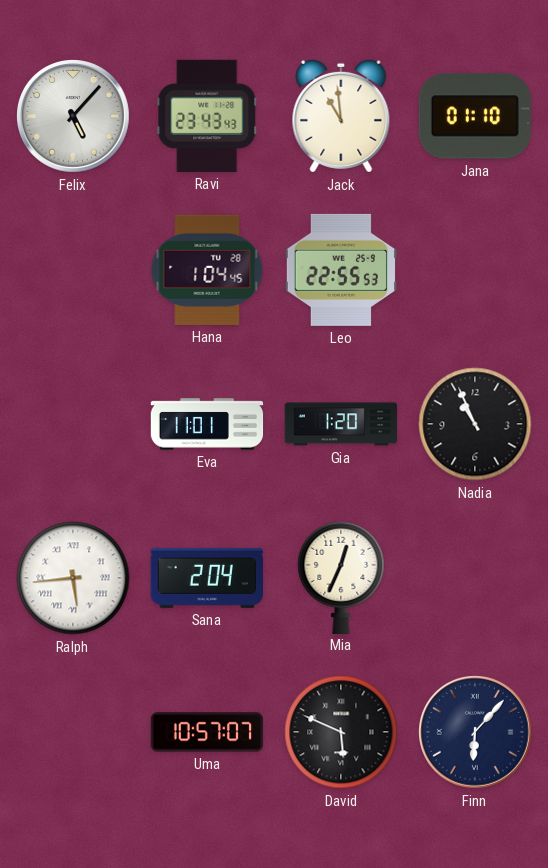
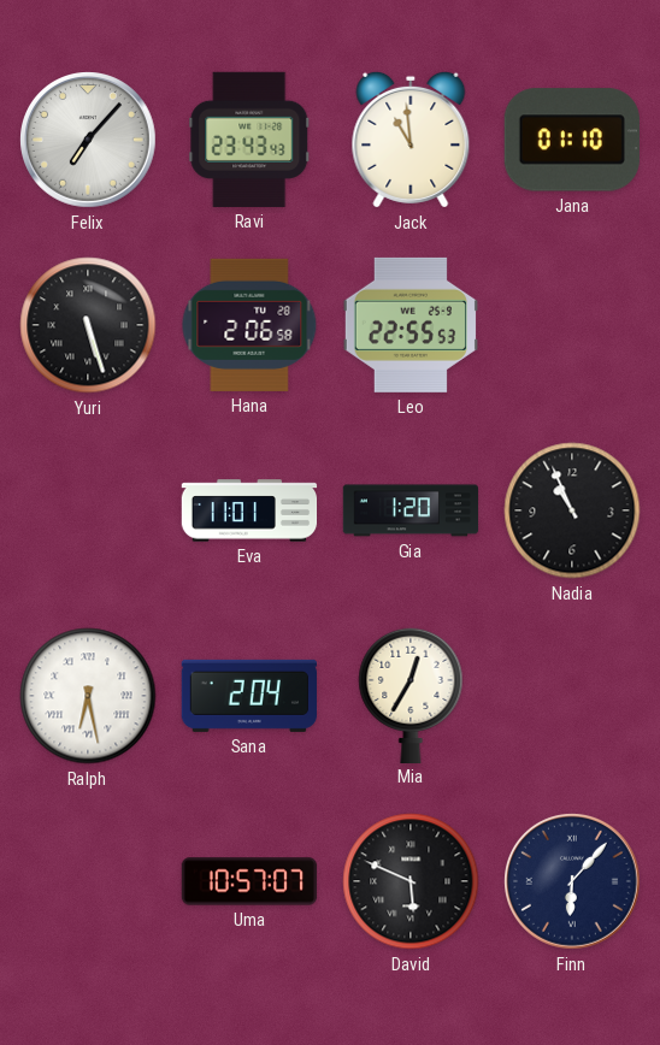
Felix: 5:07 -> 7:07 (89, 141)
Yuri: none -> 5:27 (88, 325)
Hana: 1:04 -> 2:06 (249, 325)
Ralph: 5:44 -> 6:28 (88, 696)
Mia: 12:34 -> 12:35 (411, 695)
